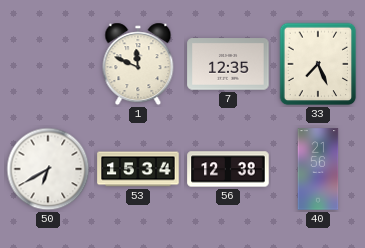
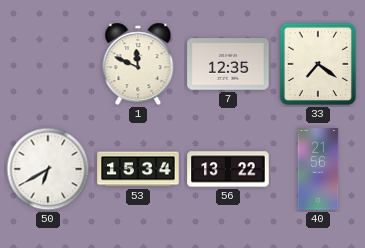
33: 7:26 -> 7:21 (318, 64)
56: 12:38 -> 13:22 (228, 169)
